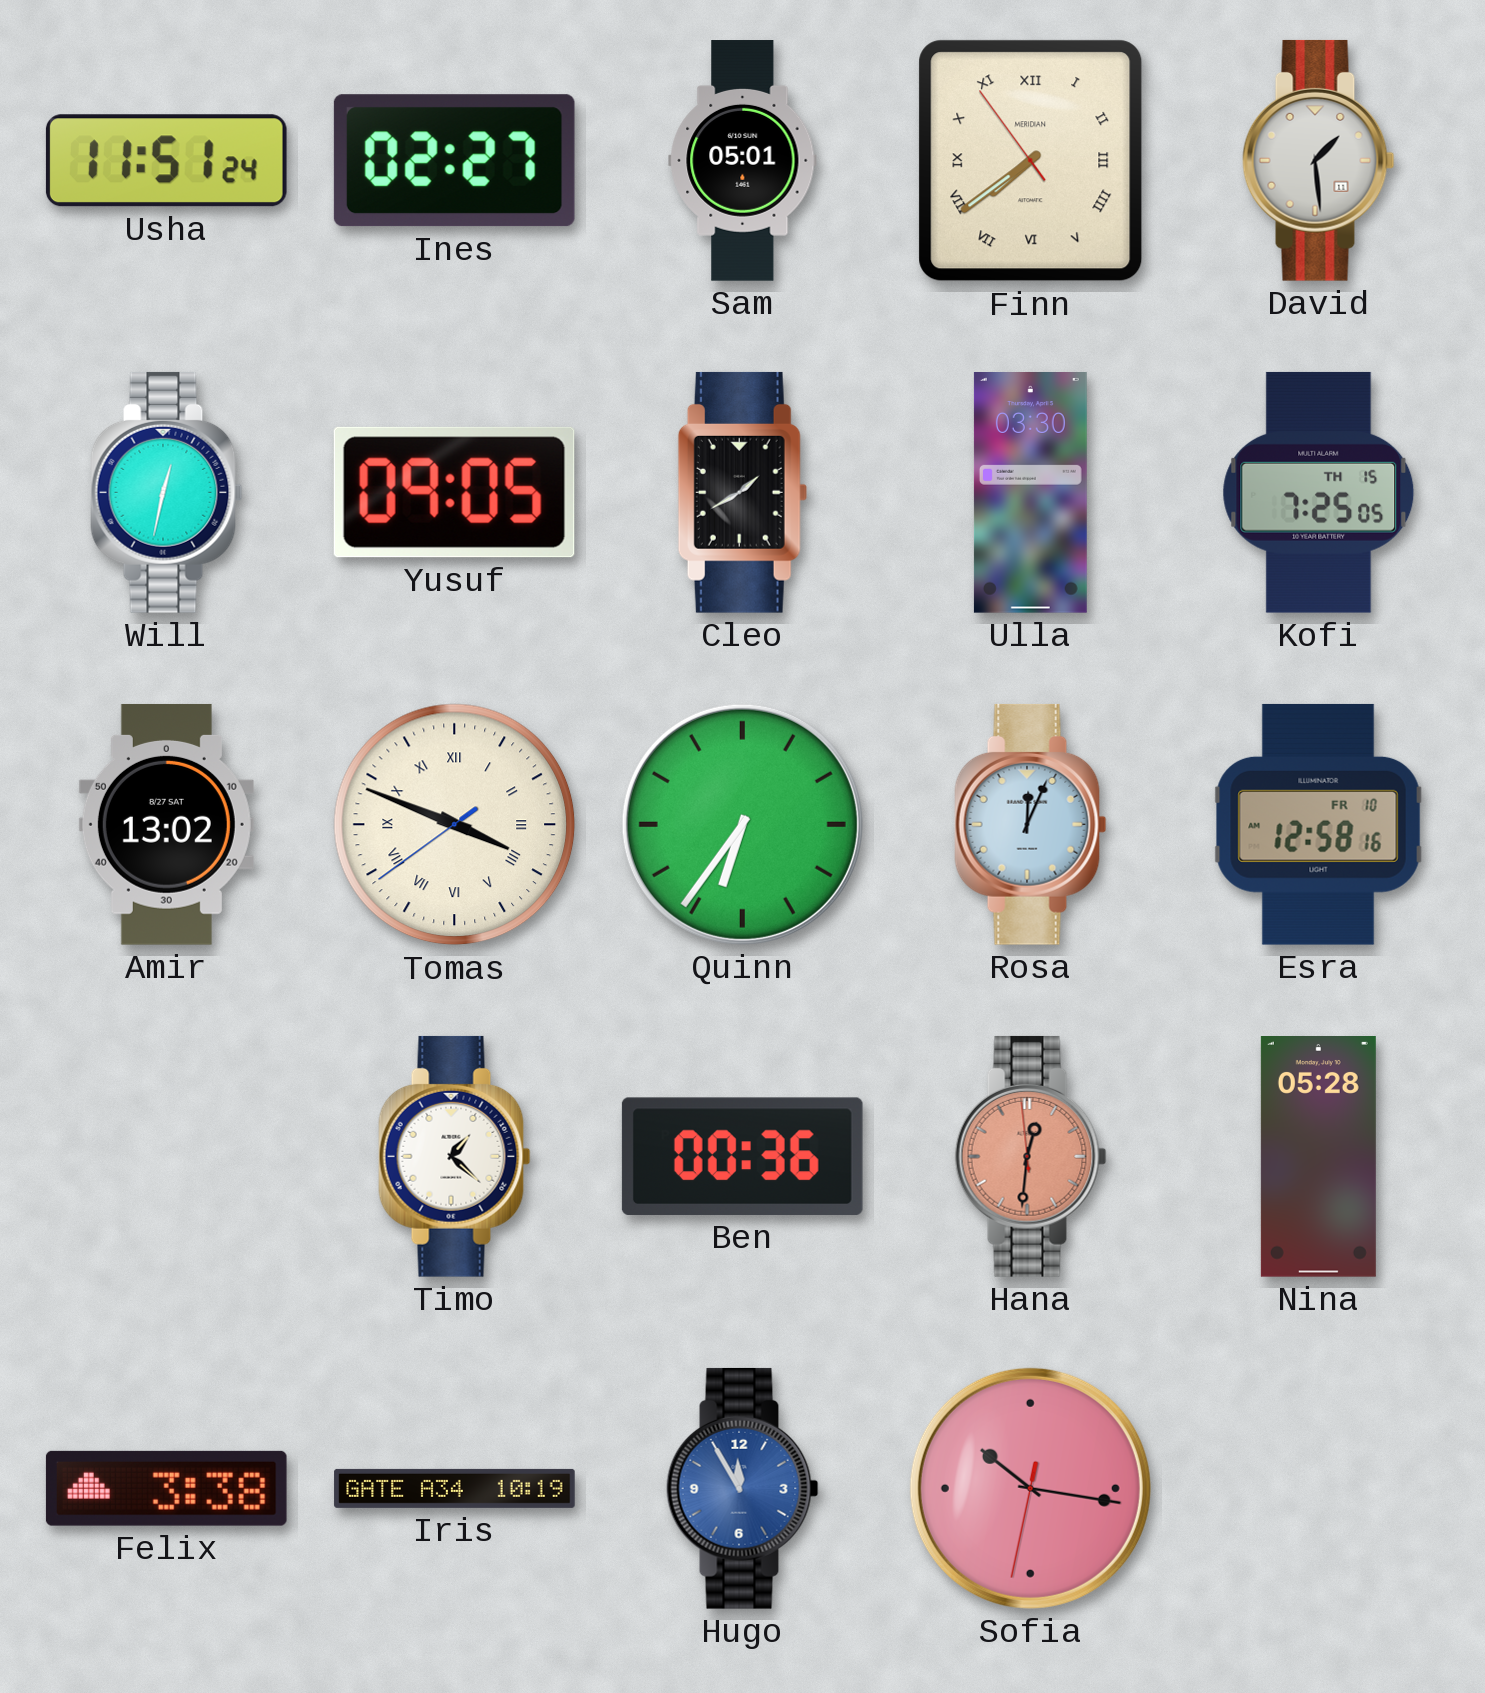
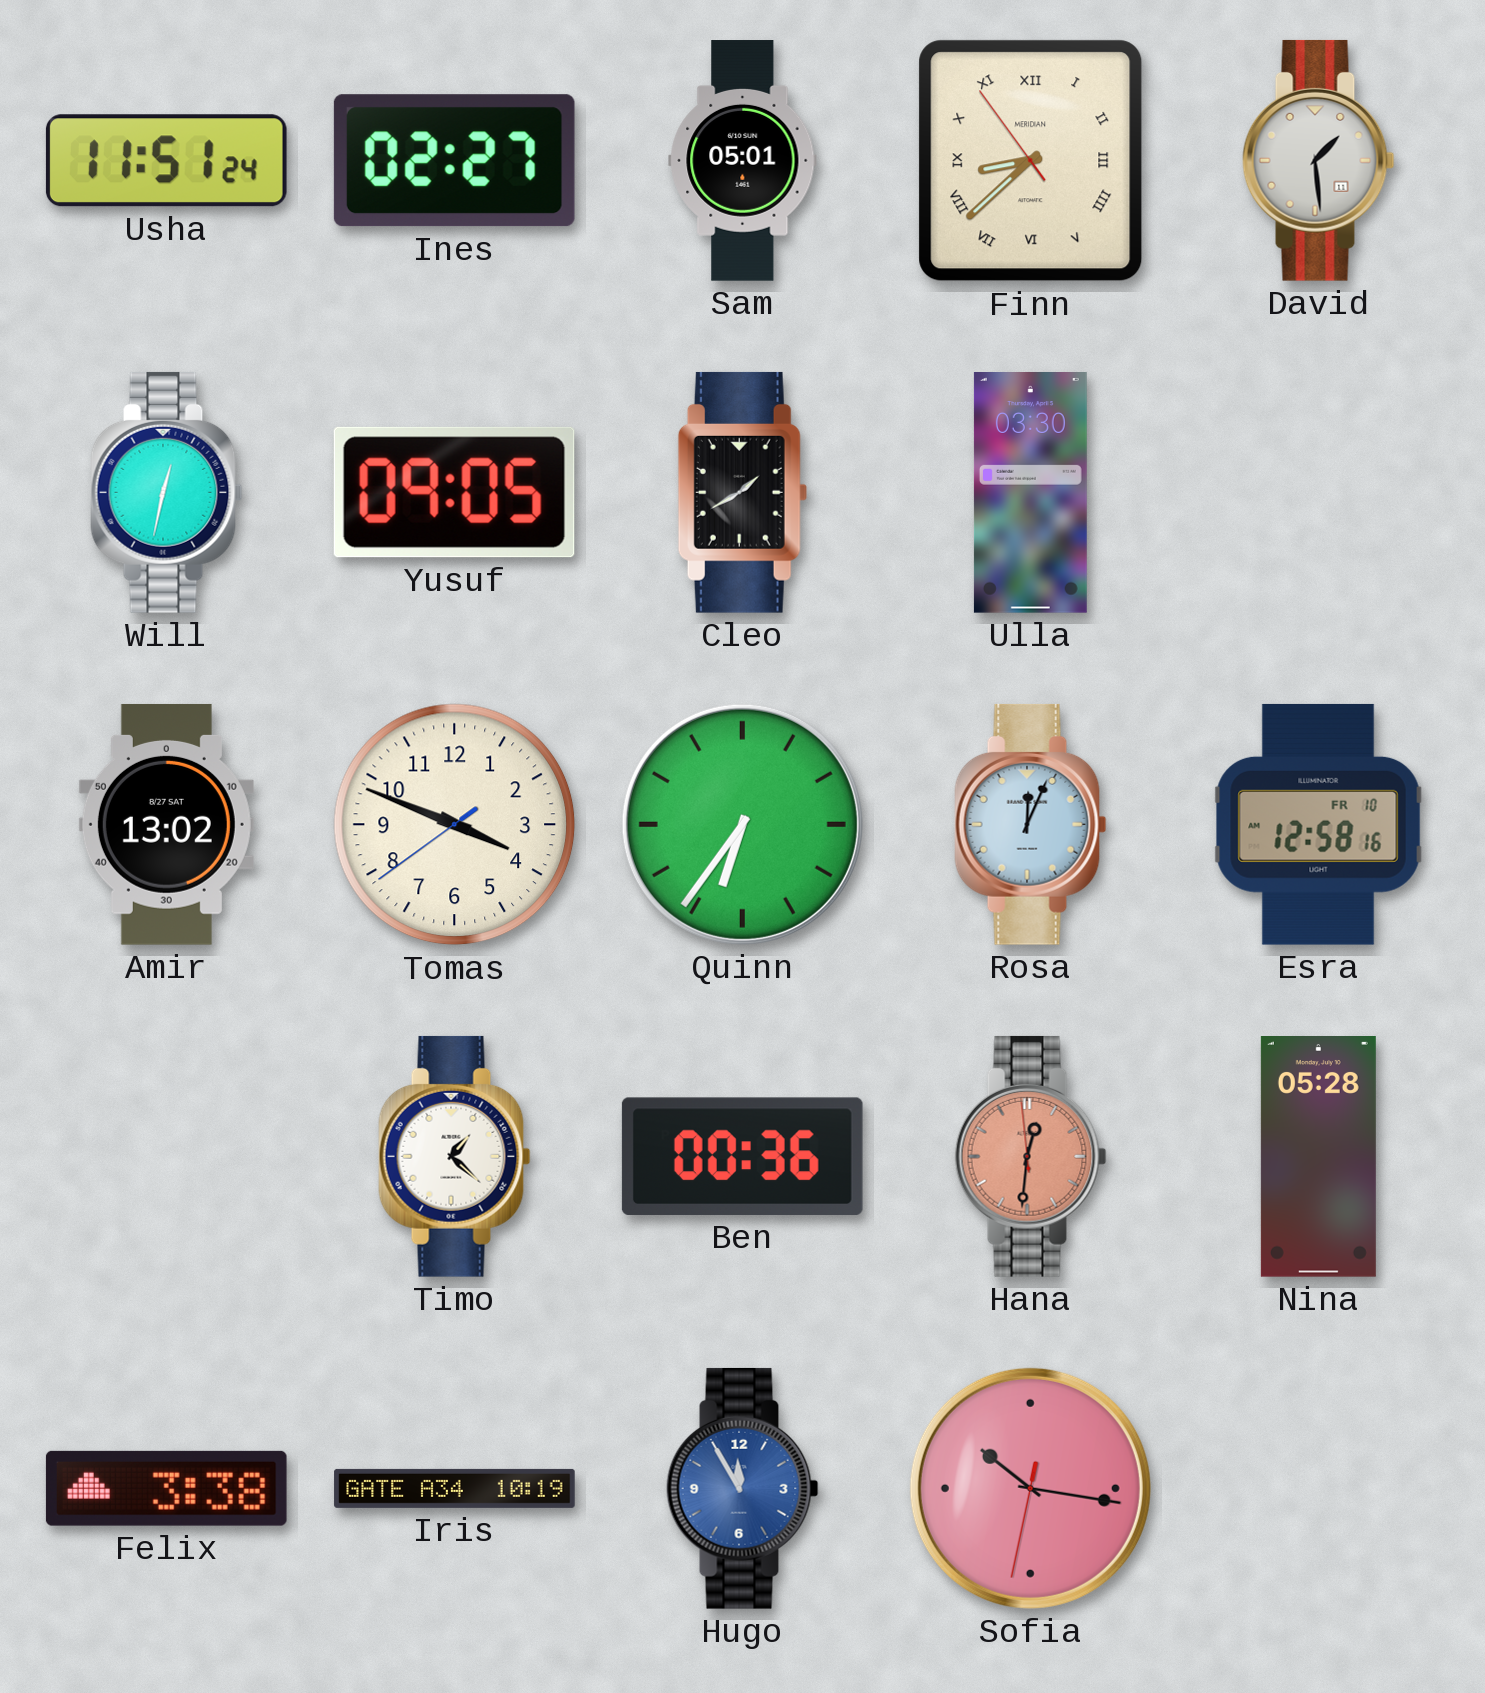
Finn: 7:38 -> 8:37 (1031, 161)
Kofi: 7:25 -> none (1319, 492)
Tomas numerals: Roman -> Arabic (455, 825)
